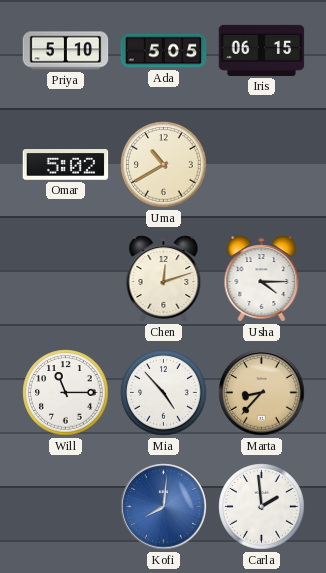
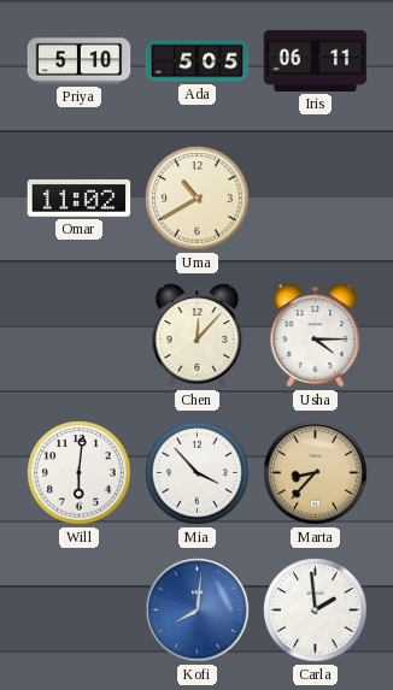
Iris: 06:15 -> 06:11 (316, 60)
Omar: 5:02 -> 11:02 (80, 199)
Chen: 12:12 -> 12:07 (198, 336)
Will: 11:15 -> 6:01 (80, 473)
Mia: 4:53 -> 3:53 (198, 473)
